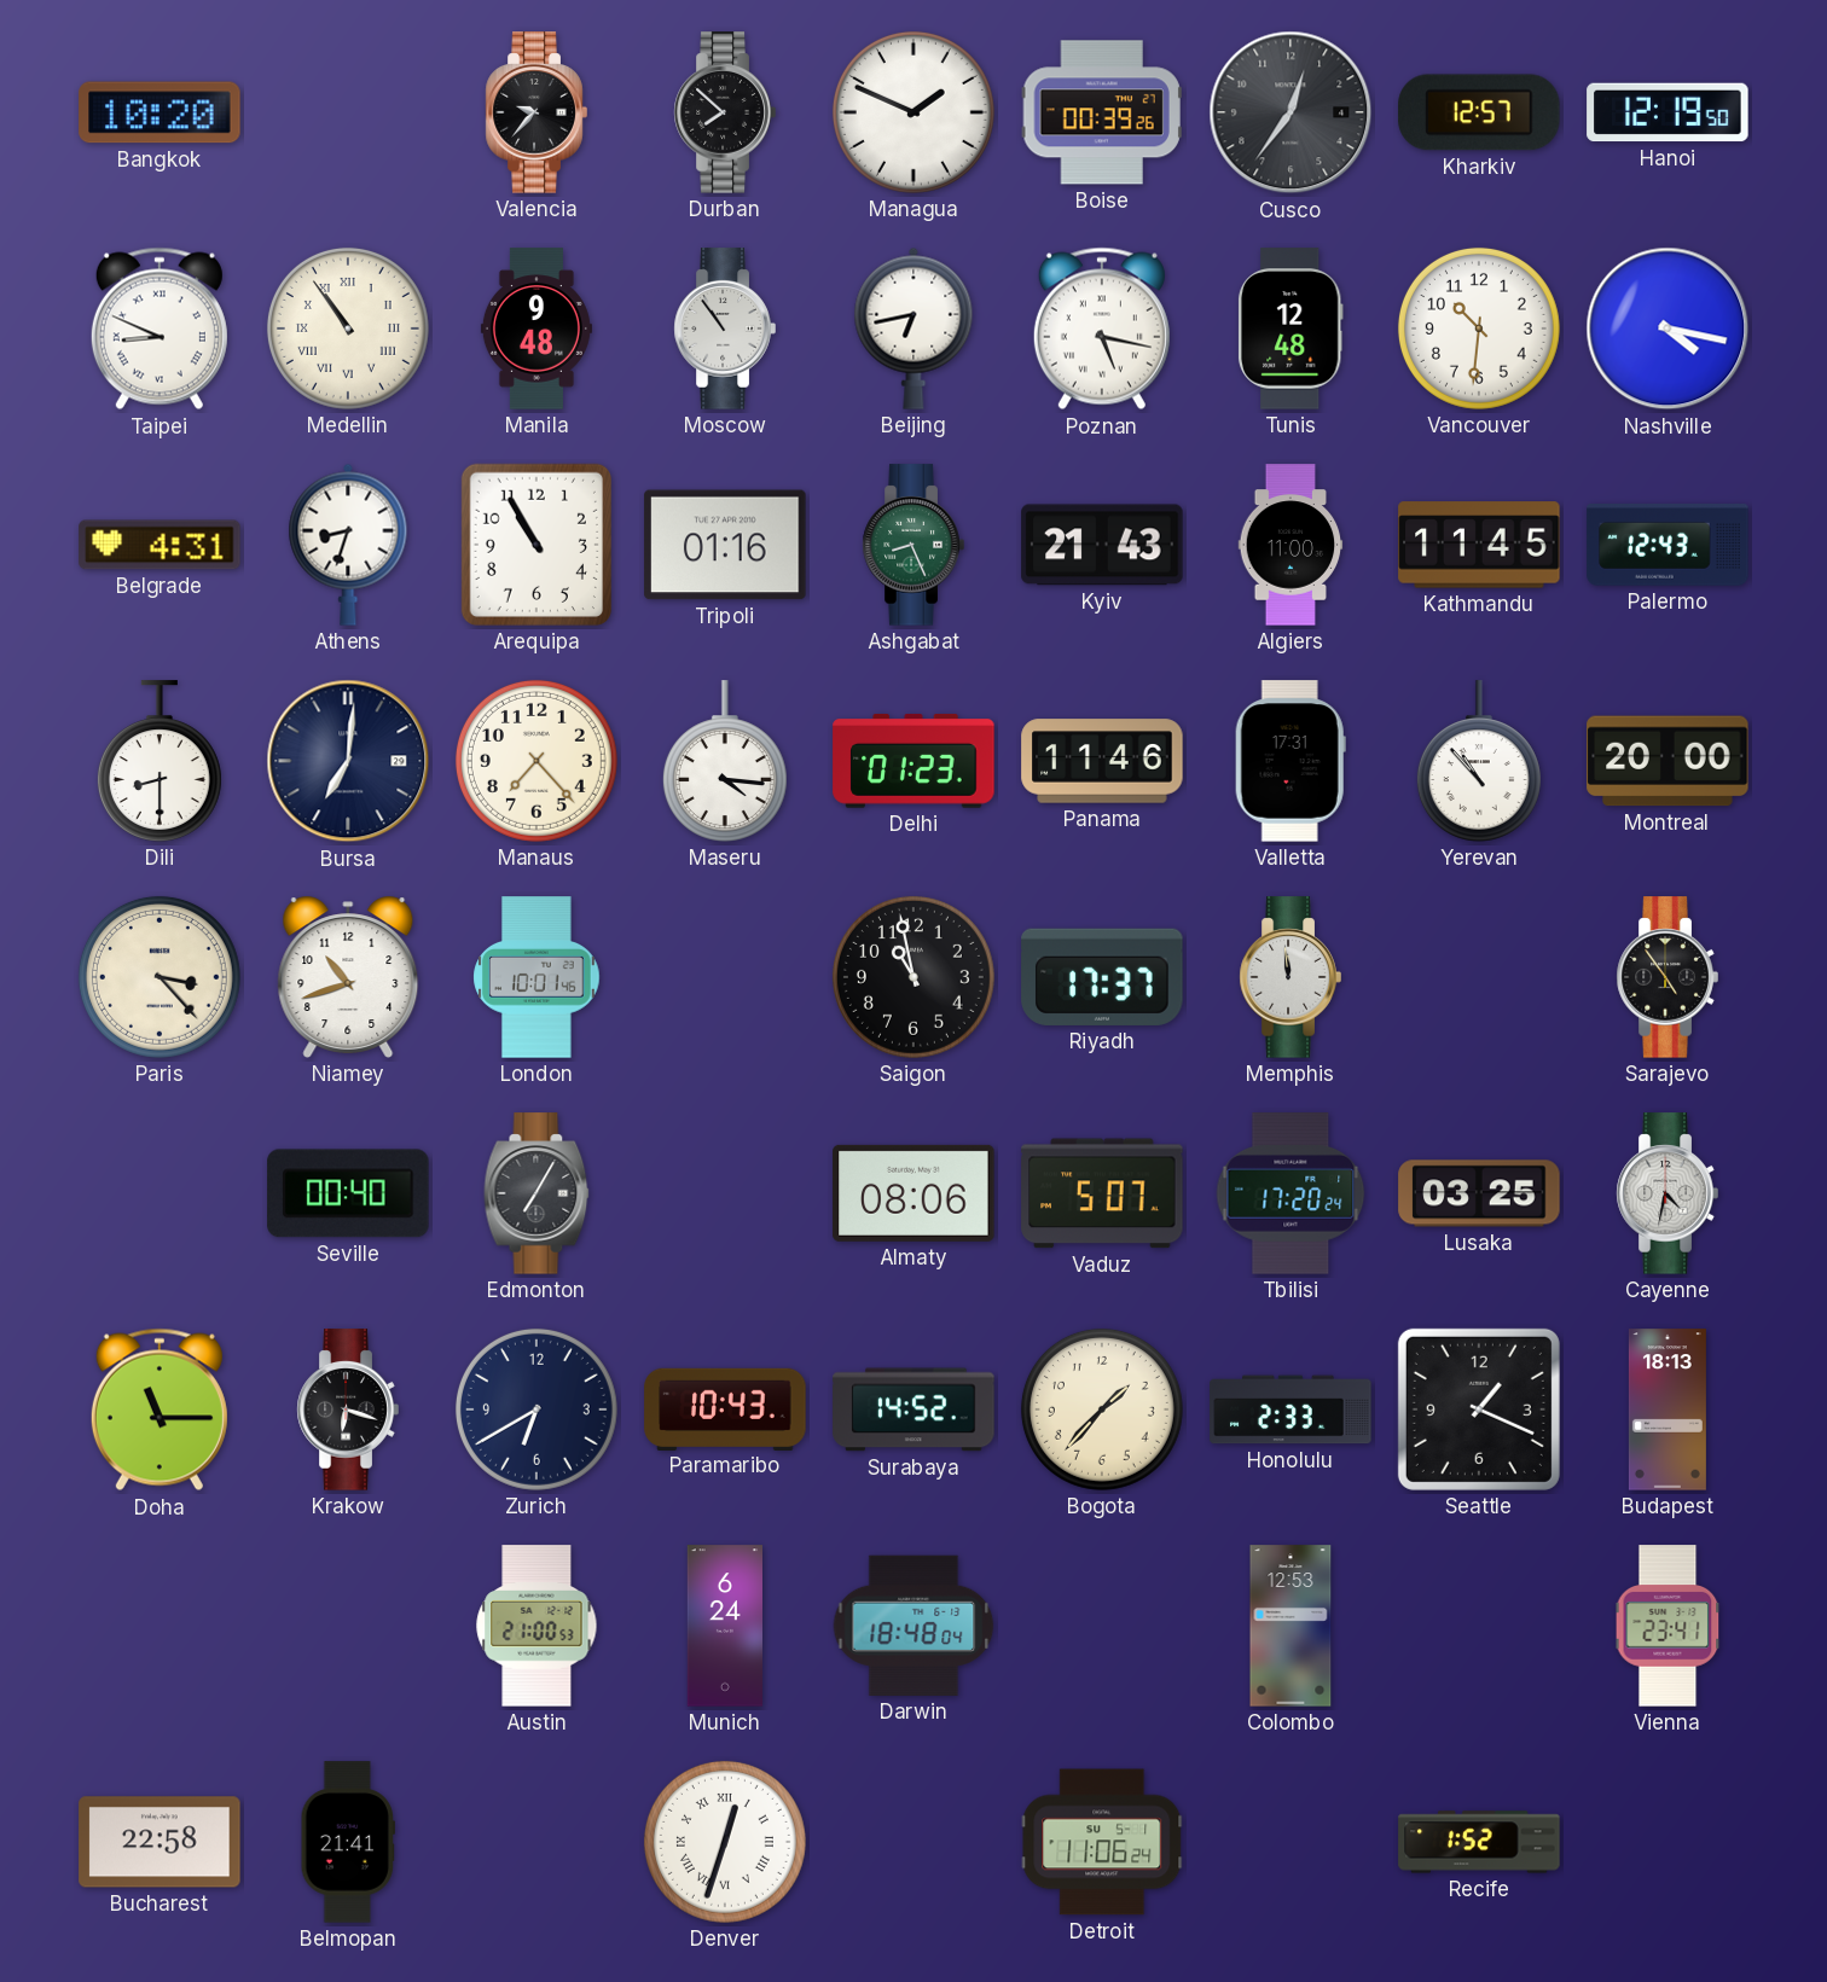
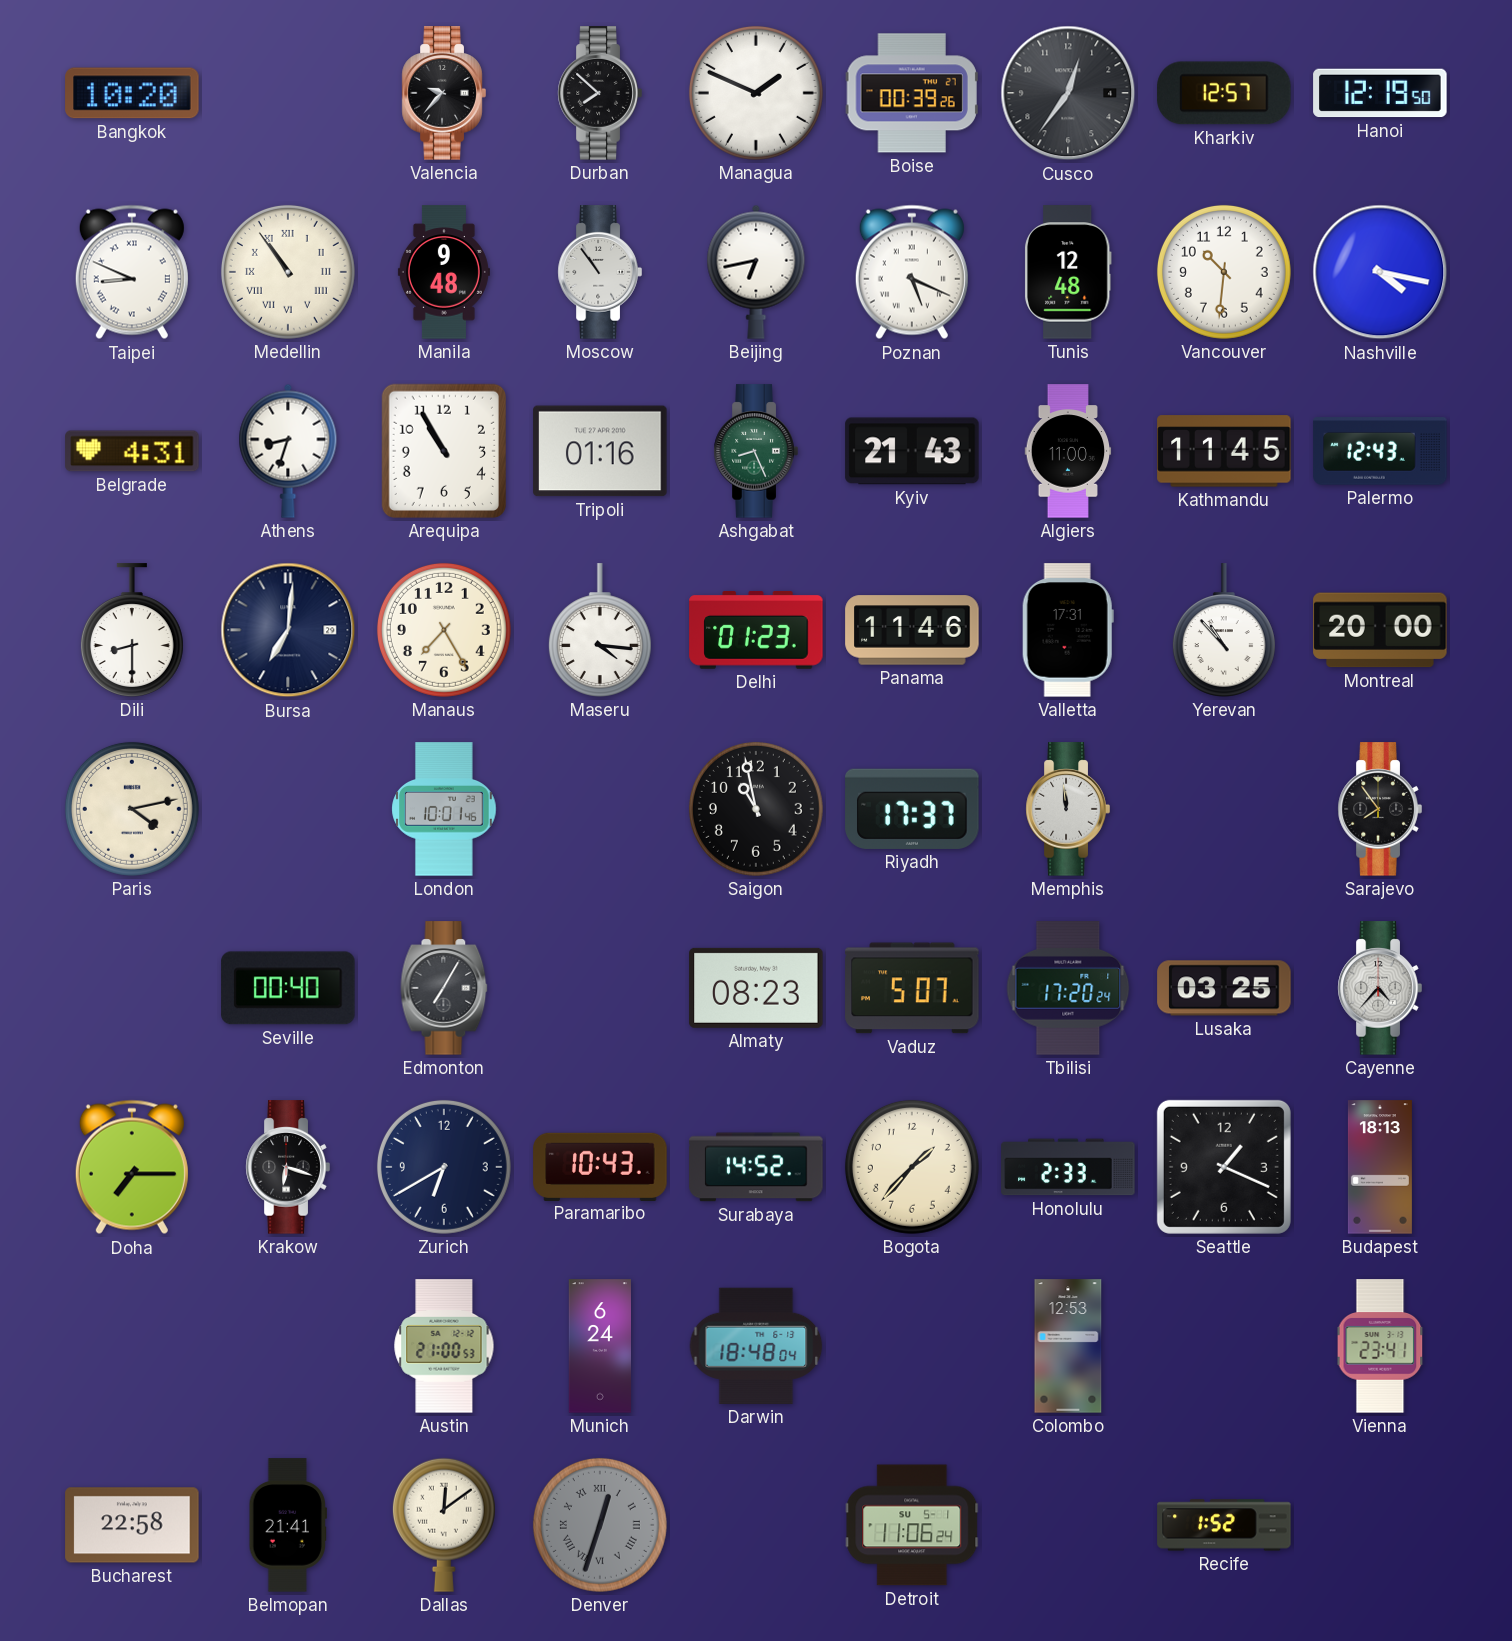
Poznan: 5:17 -> 5:19 (912, 272)
Manaus: 7:23 -> 7:25 (444, 630)
Paris: 3:23 -> 4:13 (132, 809)
Niamey: 10:42 -> none (348, 977)
Sarajevo: 4:54 -> 7:54 (1380, 809)
Almaty: 08:06 -> 08:23 (756, 988)
Cayenne: 4:32 -> 4:37 (1380, 988)
Doha: 11:15 -> 7:15 (132, 1167)
Dallas: none -> 12:09 (444, 1525)
Denver dial: white -> grey (600, 1525)
